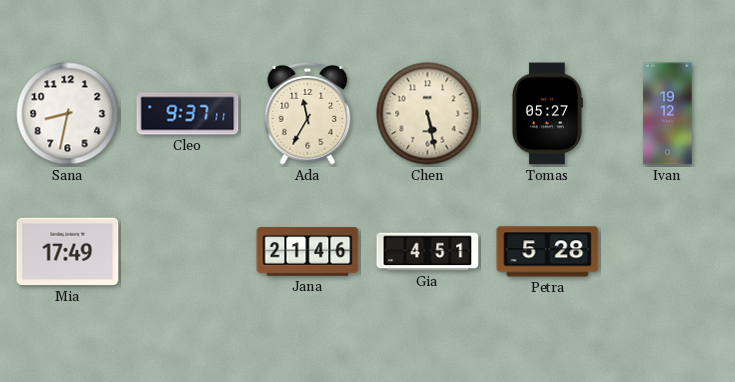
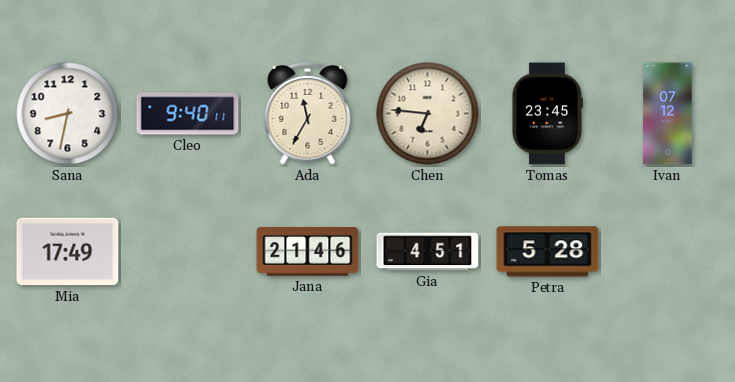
Cleo: 9:37 -> 9:40 (188, 114)
Chen: 5:28 -> 6:46 (428, 114)
Tomas: 05:27 -> 23:45 (547, 114)
Ivan: 19:12 -> 07:12 (668, 114)
